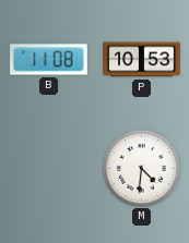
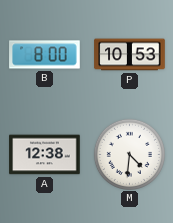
B: 11:08 -> 8:00 (45, 55)
A: none -> 12:38 (45, 155)
